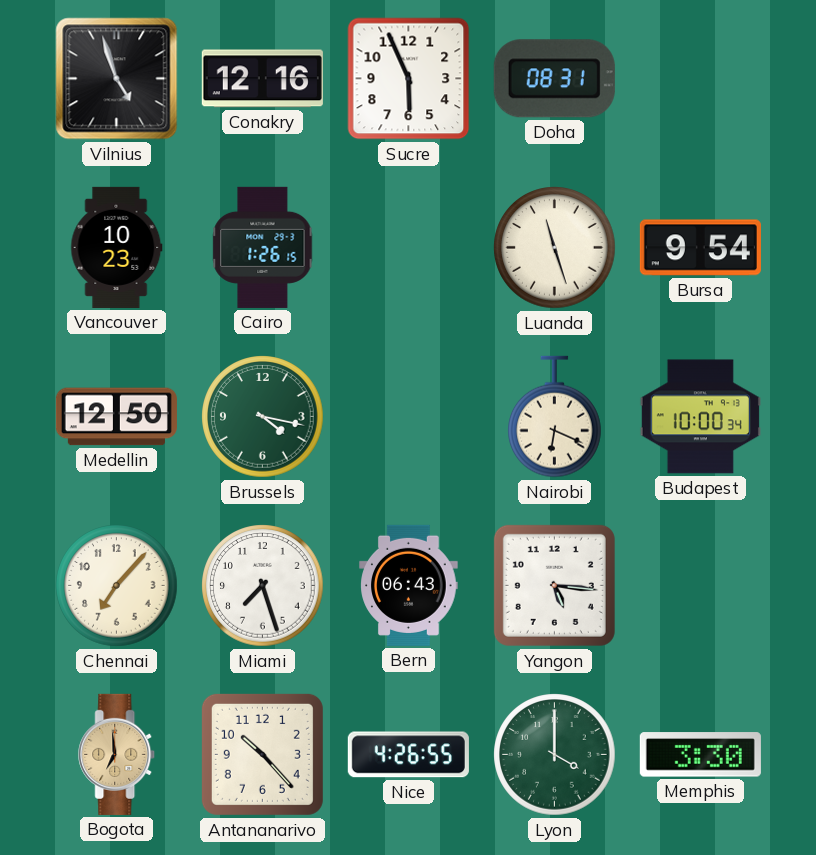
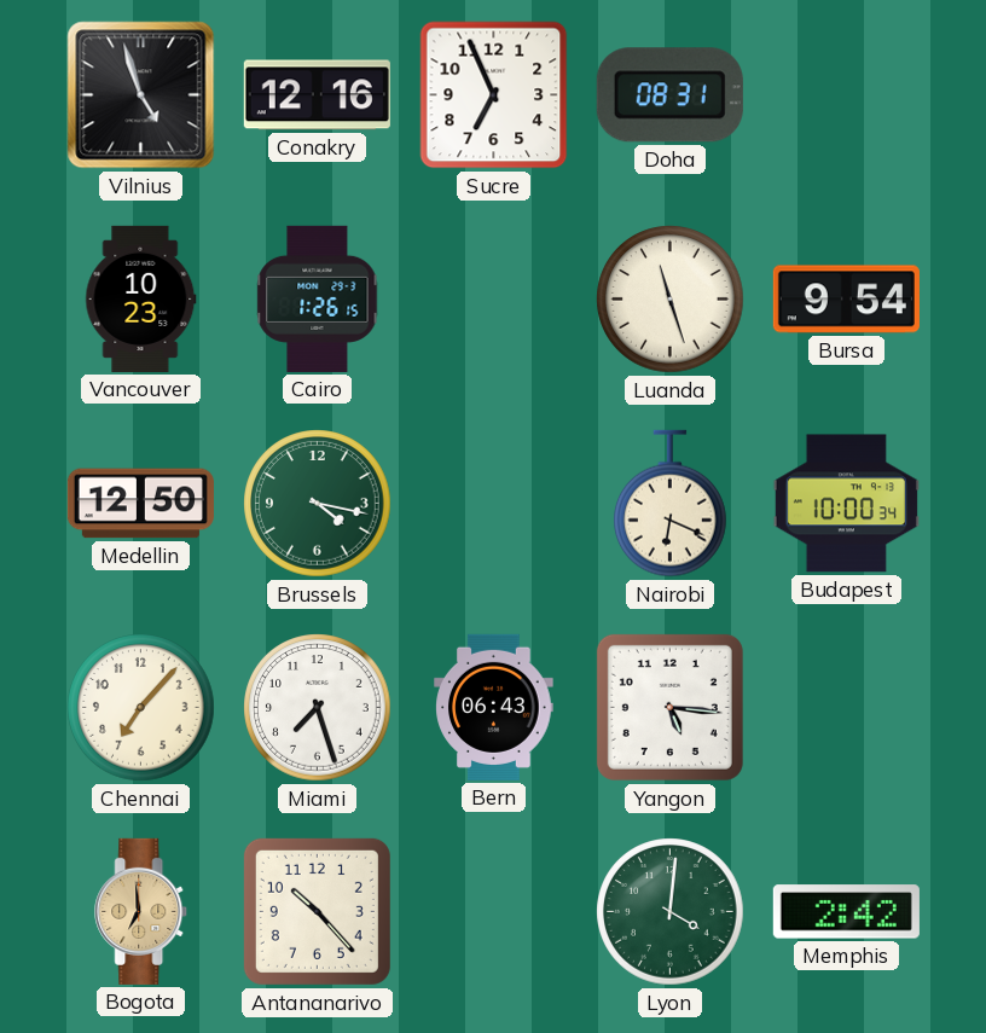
Sucre: 5:56 -> 6:56 (494, 95)
Nice: 4:26 -> none (408, 755)
Lyon: 4:00 -> 4:01 (671, 912)
Memphis: 3:30 -> 2:42 (846, 912)
